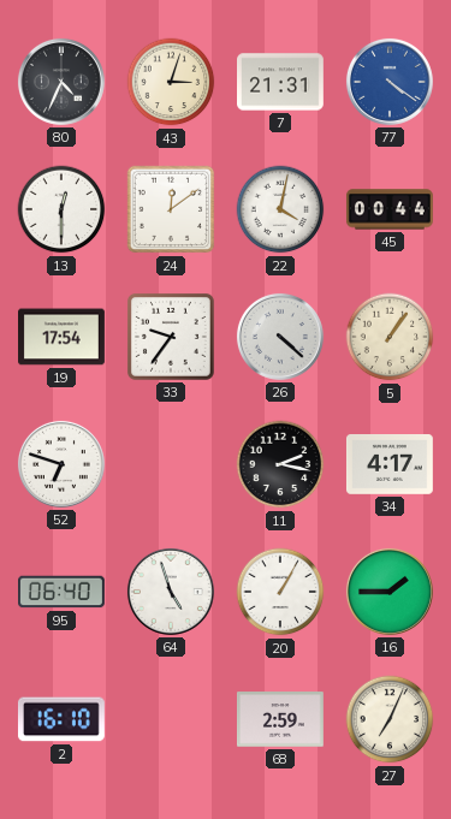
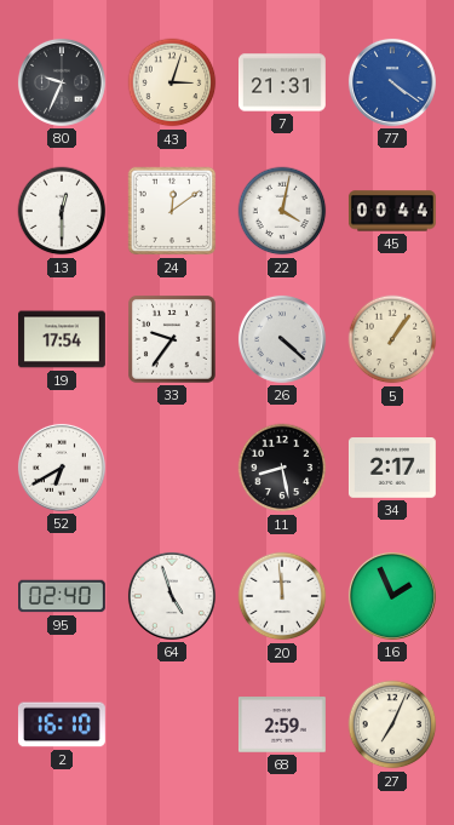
80: 4:34 -> 9:34 (62, 82)
52: 6:48 -> 6:40 (62, 468)
11: 2:17 -> 8:28 (282, 468)
34: 4:17 -> 2:17 (392, 469)
95: 06:40 -> 02:40 (63, 596)
20: 1:05 -> 11:59 (282, 596)
16: 1:45 -> 1:56 (392, 596)
